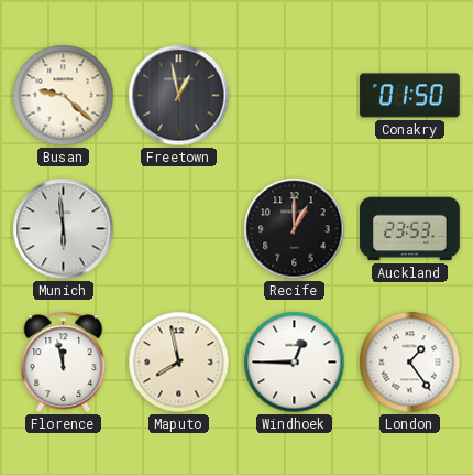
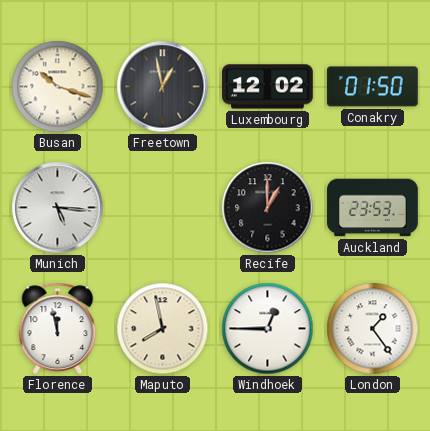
Busan: 9:22 -> 10:18 (58, 87)
Luxembourg: none -> 12:02 (268, 87)
Munich: 5:59 -> 5:16 (58, 208)
